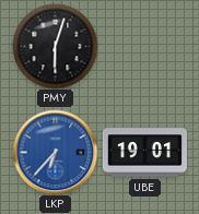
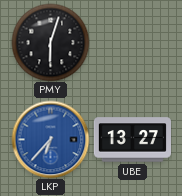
UBE: 19:01 -> 13:27 (132, 140)
